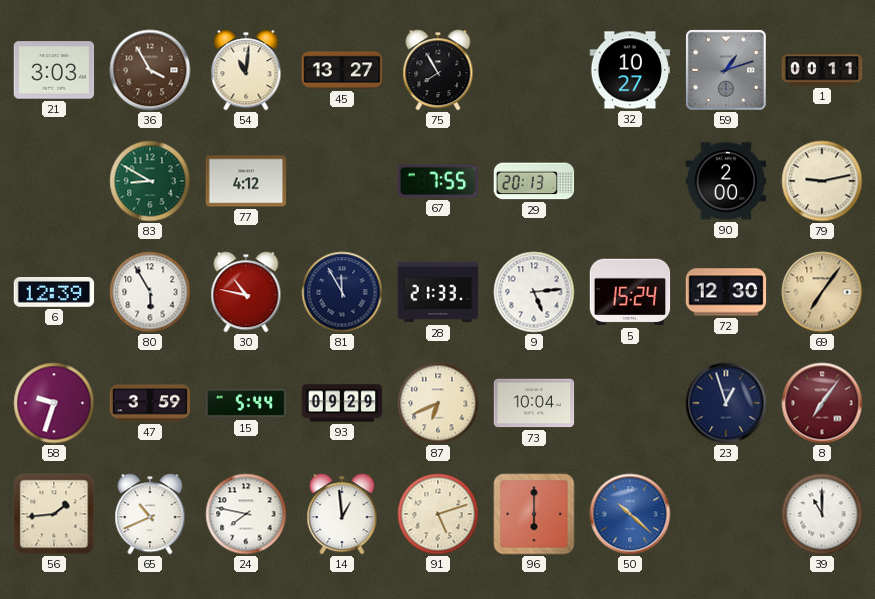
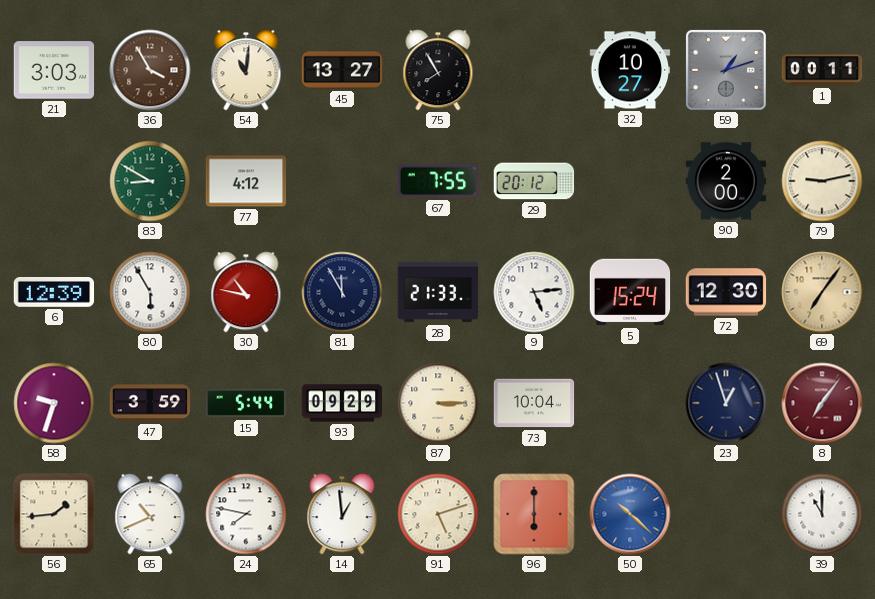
29: 20:13 -> 20:12 (534, 181)
87: 6:41 -> 3:15 (438, 403)
